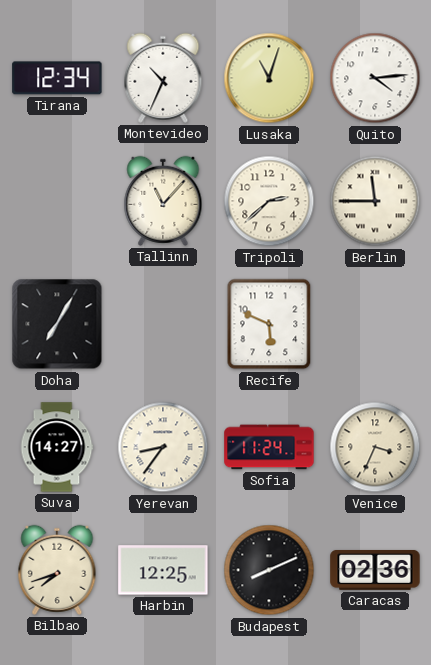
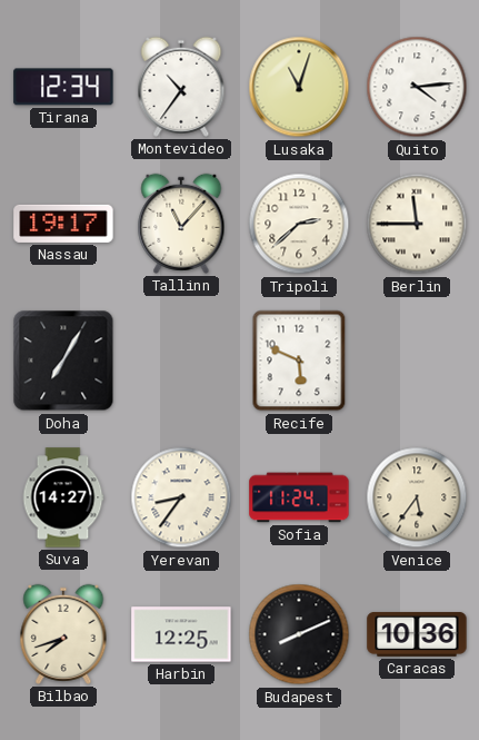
Montevideo: 10:34 -> 10:36 (181, 87)
Nassau: none -> 19:17 (63, 224)
Venice: 3:34 -> 5:36 (417, 497)
Caracas: 02:36 -> 10:36 (417, 634)
